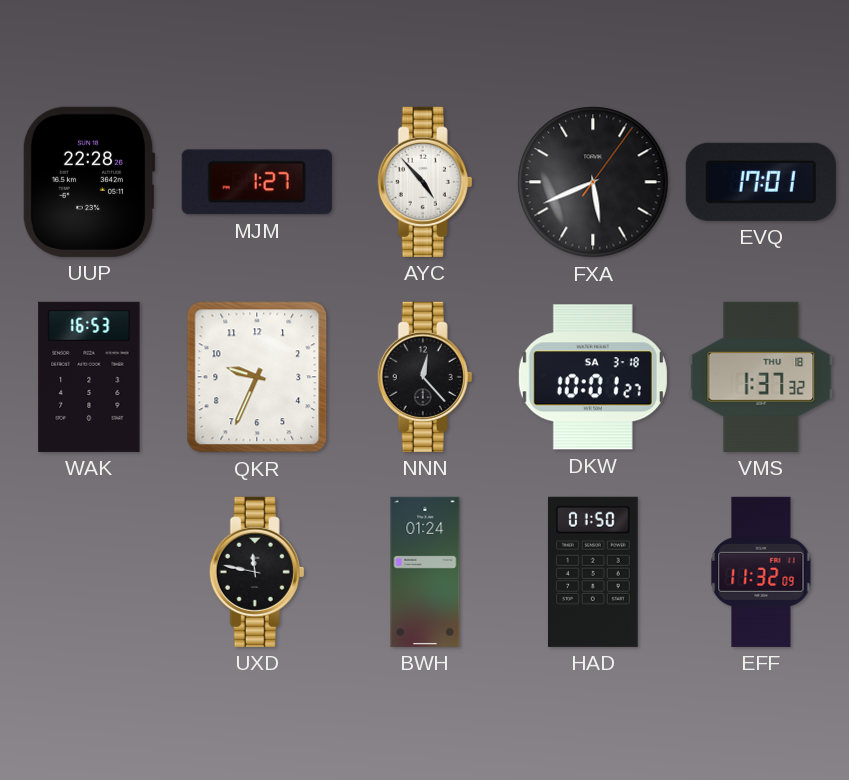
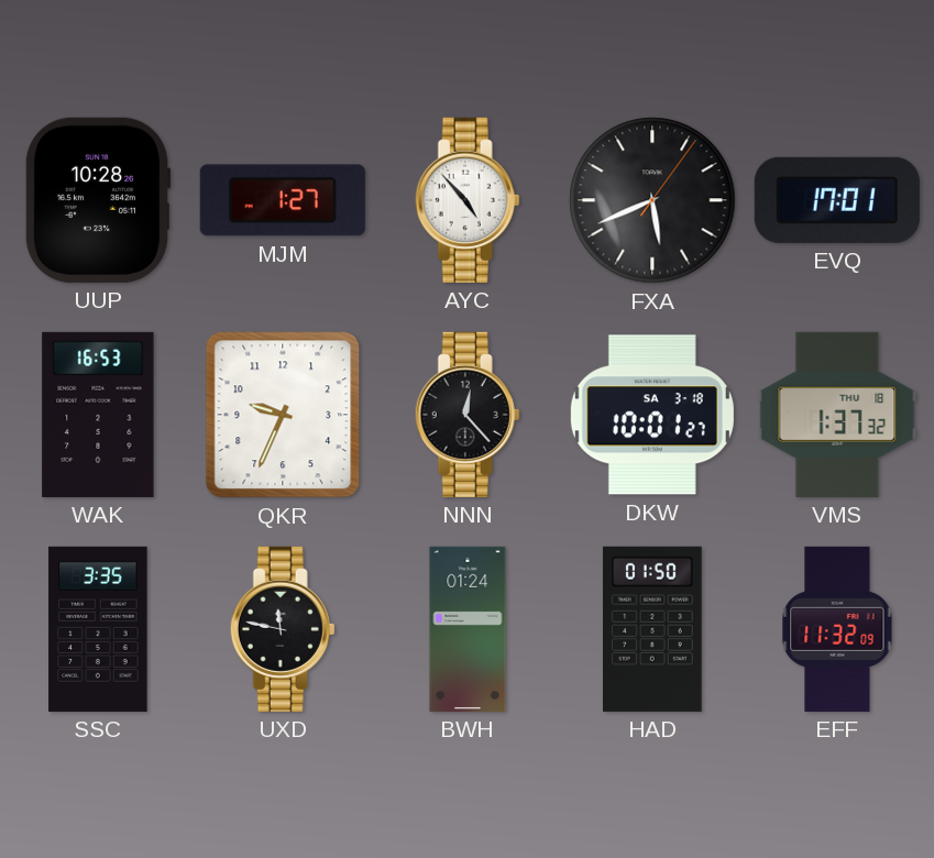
UUP: 22:28 -> 10:28 (98, 200)
SSC: none -> 3:35 (98, 629)
